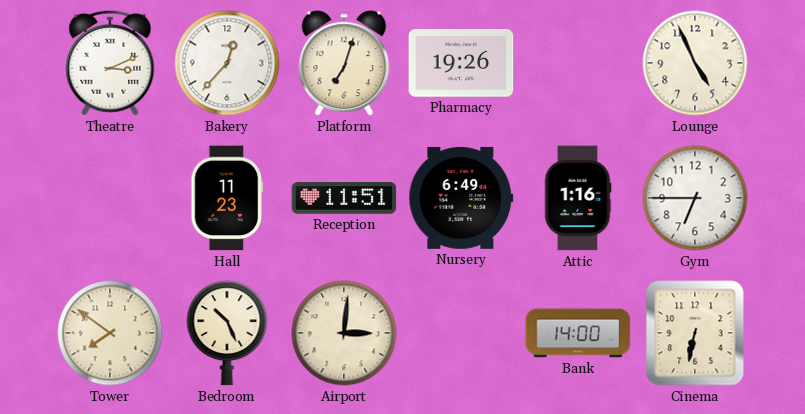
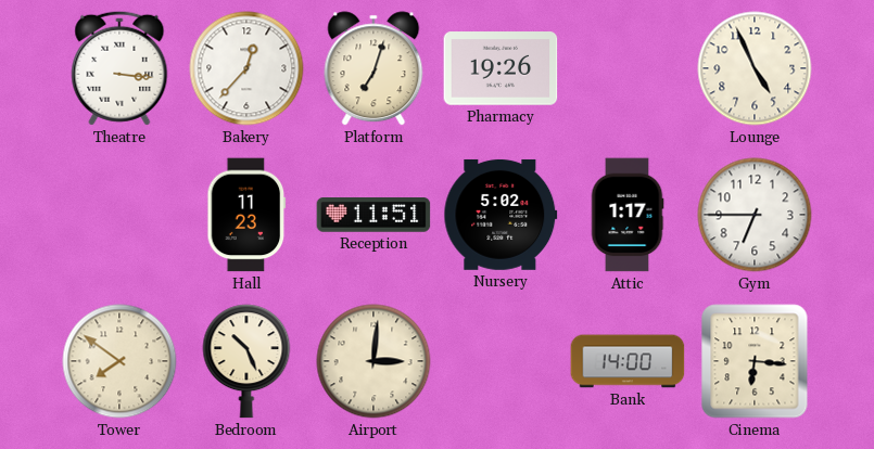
Theatre: 3:11 -> 3:16 (119, 68)
Nursery: 6:49 -> 5:02 (501, 215)
Attic: 1:16 -> 1:17 (628, 215)
Cinema: 6:32 -> 6:16 (755, 361)
